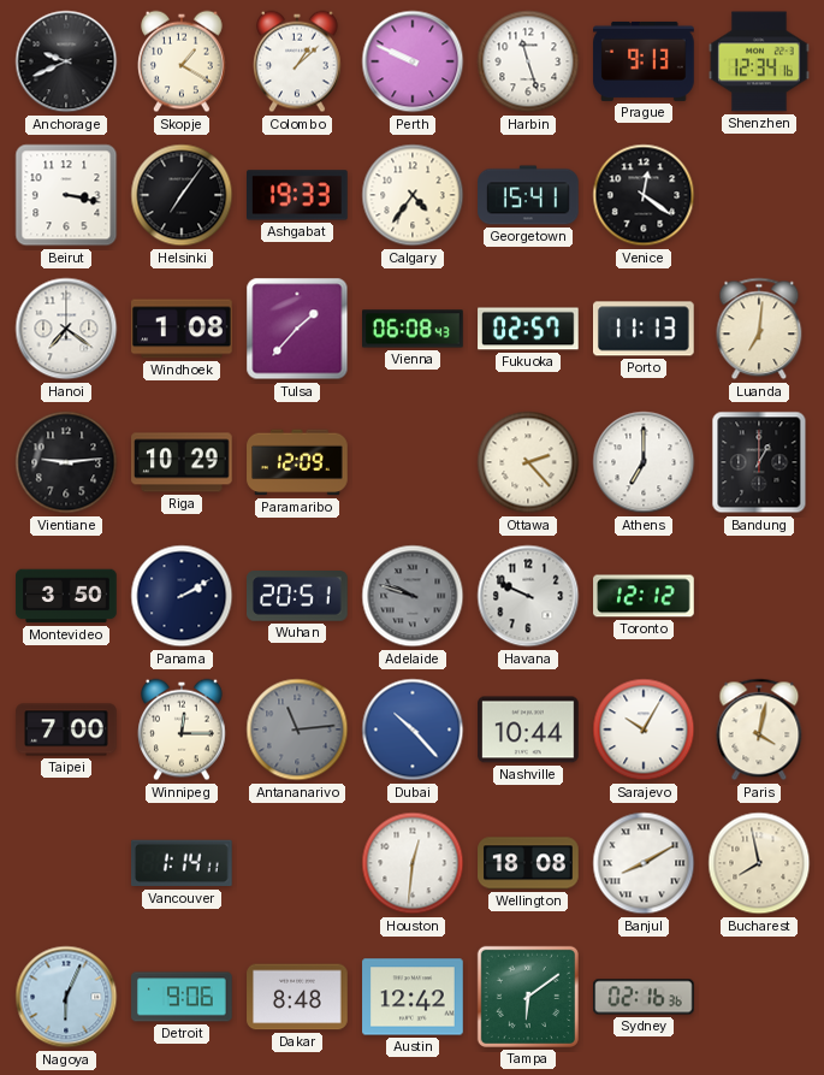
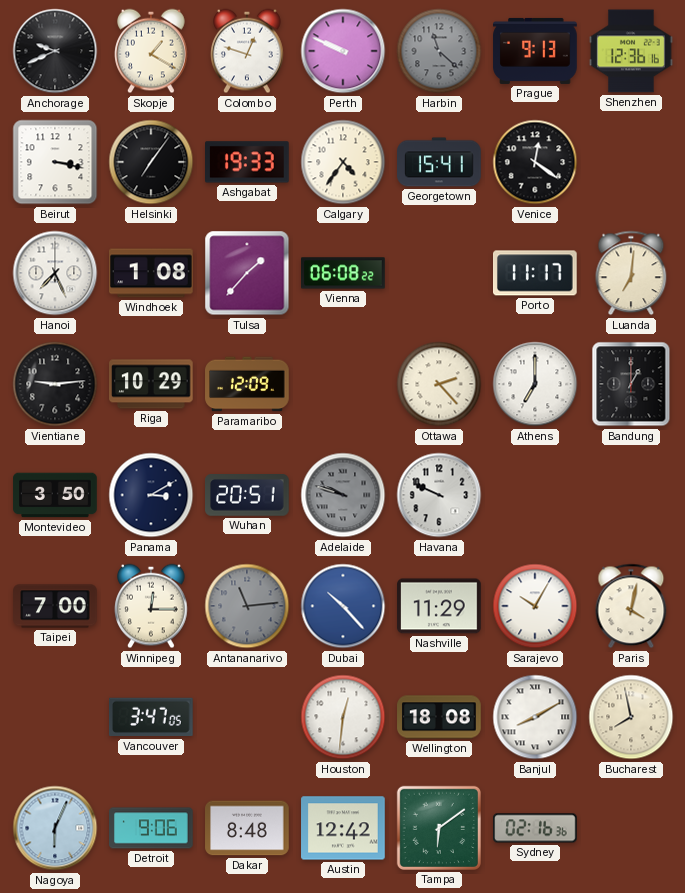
Colombo: 1:08 -> 12:48 (248, 51)
Harbin: 11:27 -> 11:22 (439, 51)
Harbin dial: white -> grey (439, 51)
Shenzhen: 12:34 -> 12:36 (631, 51)
Hanoi: 7:21 -> 7:26 (55, 273)
Vienna: 06:08:43 -> 06:08:22 (343, 273)
Fukuoka: 02:57 -> none (528, 329)
Porto: 11:13 -> 11:17 (536, 273)
Panama: 2:10 -> 3:10 (151, 495)
Toronto: 12:12 -> none (644, 596)
Nashville: 10:44 -> 11:29 (439, 606)
Vancouver: 1:14 -> 3:47 (152, 717)
